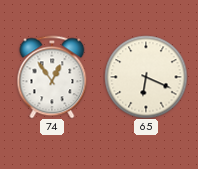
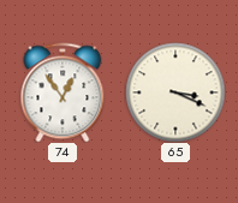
65: 6:19 -> 3:19 (175, 92)
